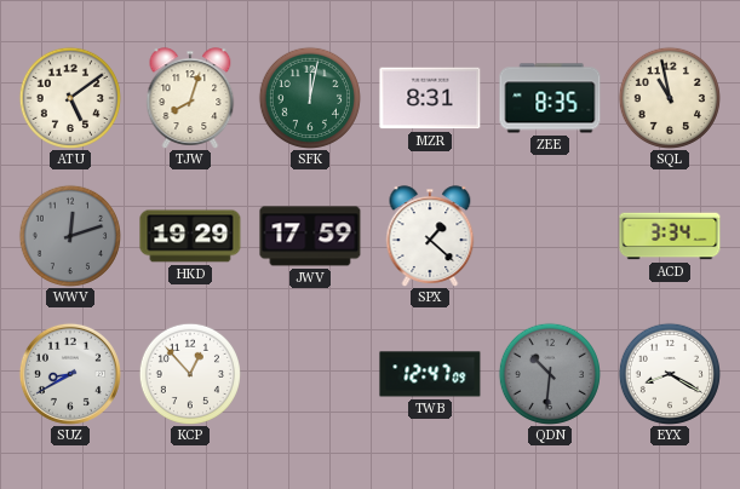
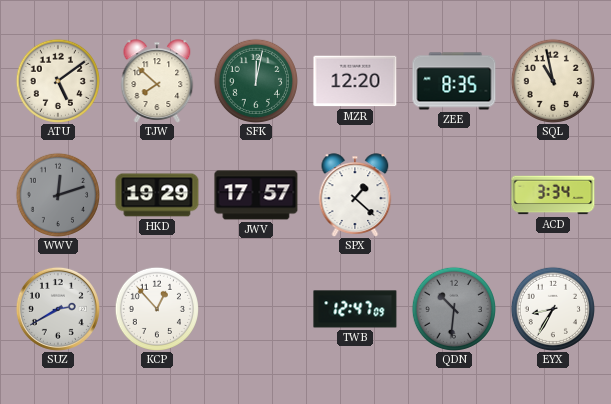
TJW: 8:03 -> 7:52 (157, 81)
MZR: 8:31 -> 12:20 (355, 81)
JWV: 17:59 -> 17:57 (256, 195)
SUZ: 8:40 -> 2:40 (58, 309)
EYX: 8:20 -> 8:35 (553, 309)
